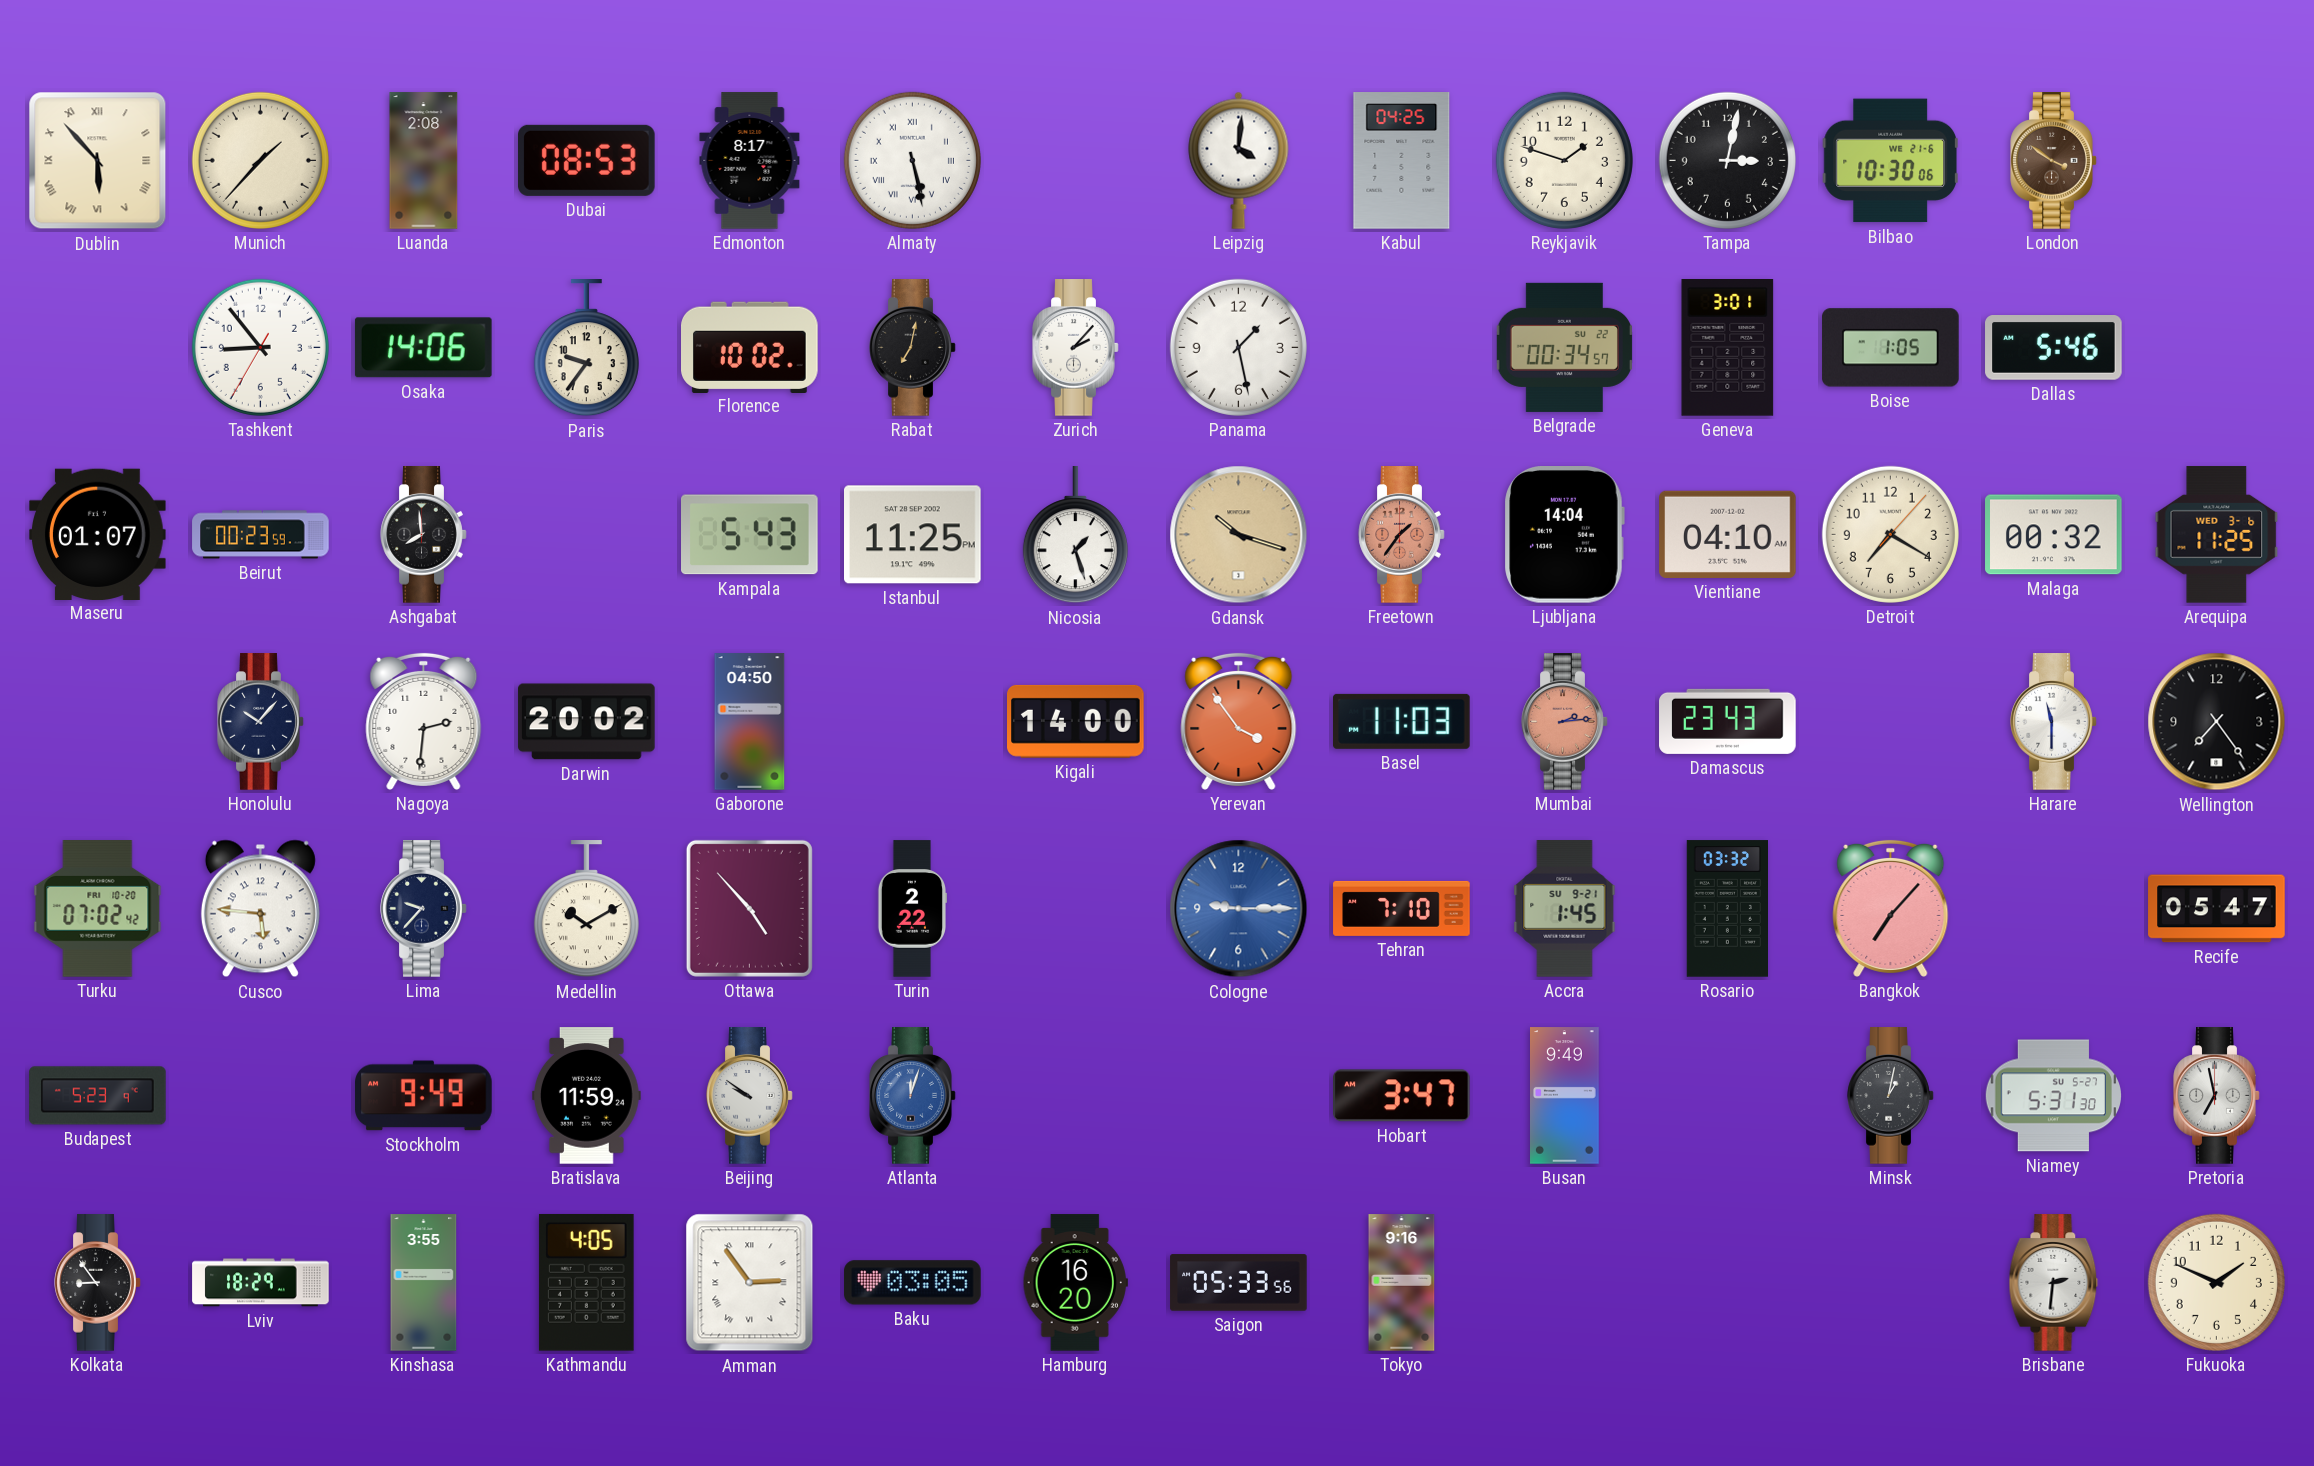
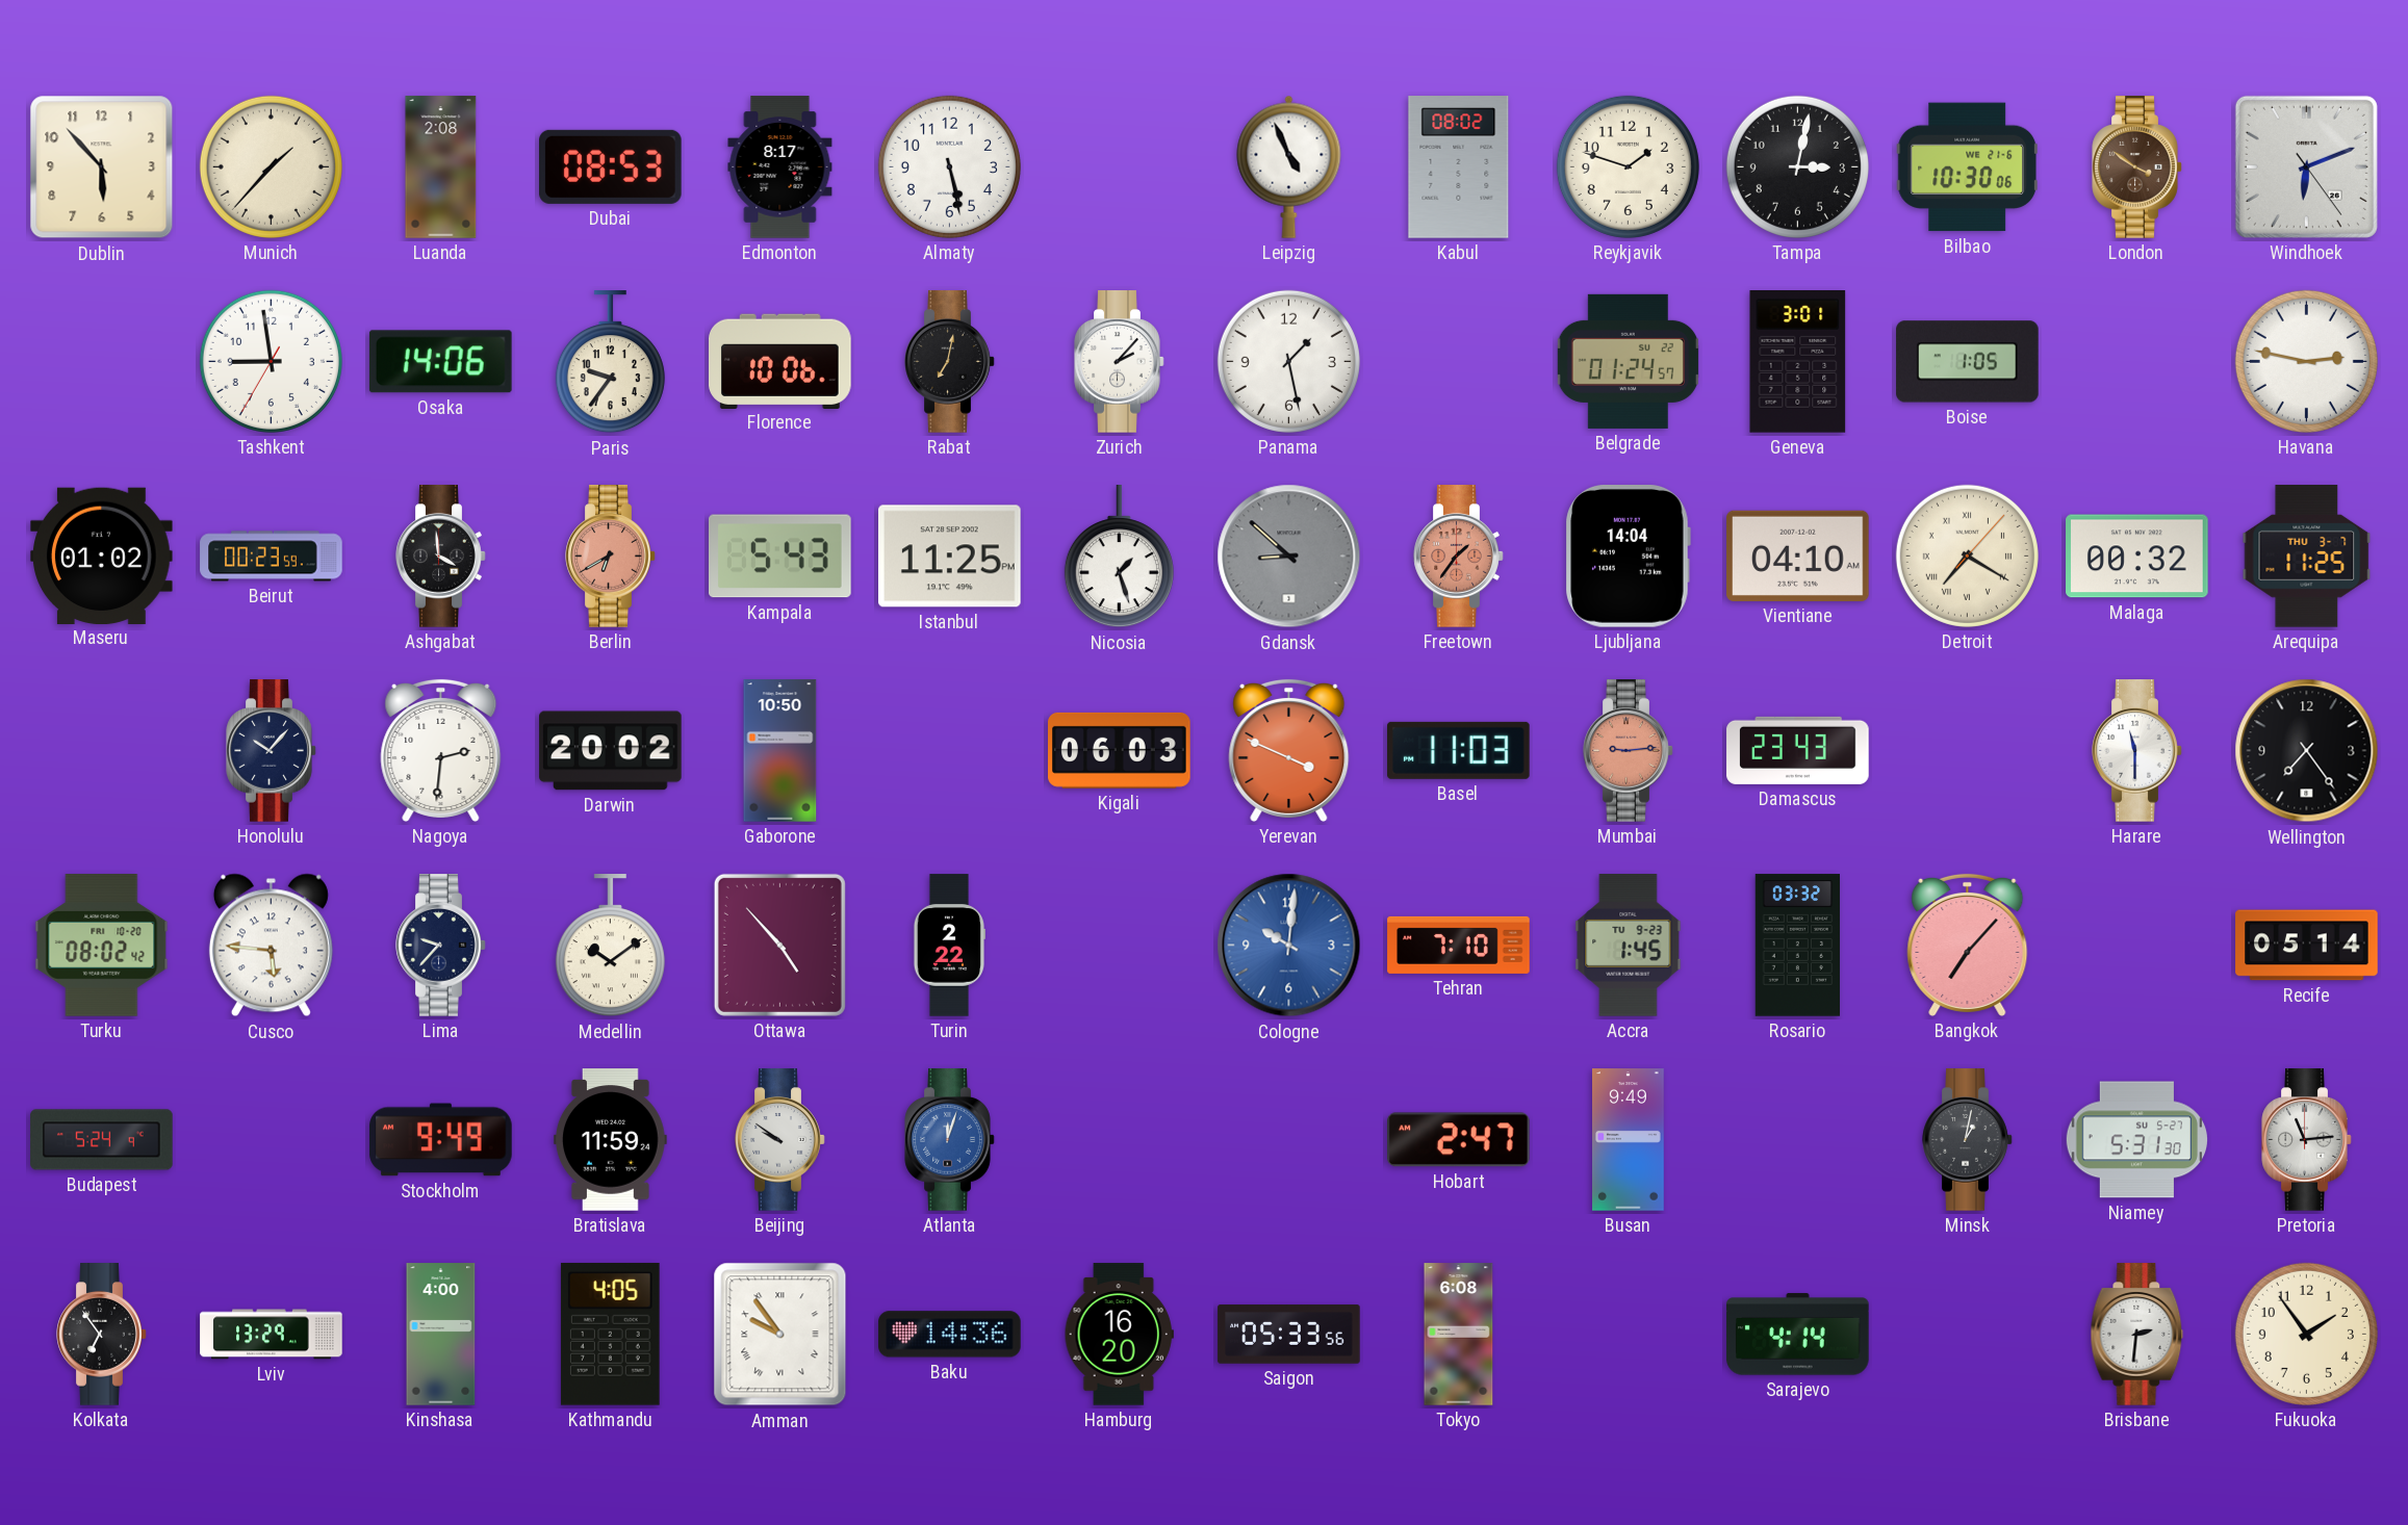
Dublin numerals: Roman -> Arabic (102, 167)
Almaty numerals: Roman -> Arabic (949, 166)
Leipzig: 4:01 -> 4:56 (1289, 166)
Kabul: 04:25 -> 08:02 (1459, 167)
Windhoek: none -> 6:11 (2306, 166)
Tashkent: 8:53 -> 8:58 (271, 361)
Florence: 10:02 -> 10:06 (780, 361)
Belgrade: 00:34 -> 01:24 (1628, 361)
Dallas: 5:46 -> none (2054, 348)
Havana: none -> 2:47 (2306, 361)
Maseru: 01:07 -> 01:02 (102, 555)
Ashgabat: 7:59 -> 3:59 (441, 557)
Berlin: none -> 6:40 (611, 557)
Gdansk: 10:18 -> 8:52 (1289, 557)
Gdansk dial: champagne -> grey (1289, 557)
Detroit numerals: Arabic -> Roman (1967, 555)
Arequipa date: WED 3-6 -> THU 3-7 (2307, 557)
Gaborone: 04:50 -> 10:50 (780, 751)
Kigali: 14:00 -> 06:03 (1120, 750)
Yerevan: 3:54 -> 3:49 (1289, 750)
Mumbai: 2:14 -> 9:14 (1629, 751)
Turku: 07:02 -> 08:02 (102, 946)
Medellin: 10:10 -> 10:09 (610, 946)
Cologne: 9:15 -> 10:01 (1289, 946)
Accra date: SU 9-21 -> TU 9-23 (1629, 946)
Recife: 05:47 -> 05:14 (2307, 946)
Budapest: 5:23 -> 5:24 (102, 1140)
Hobart: 3:47 -> 2:47 (1459, 1140)
Pretoria: 6:58 -> 11:14 (2307, 1140)
Kolkata: 8:54 -> 6:54 (102, 1335)
Lviv: 18:29 -> 13:29 (272, 1335)
Kinshasa: 3:55 -> 4:00 (441, 1335)
Amman: 2:54 -> 9:54 (780, 1335)
Baku: 03:05 -> 14:36 (950, 1335)
Tokyo: 9:16 -> 6:08 (1459, 1335)
Sarajevo: none -> 4:14 (1798, 1335)
Fukuoka: 1:49 -> 1:54 (2306, 1334)
